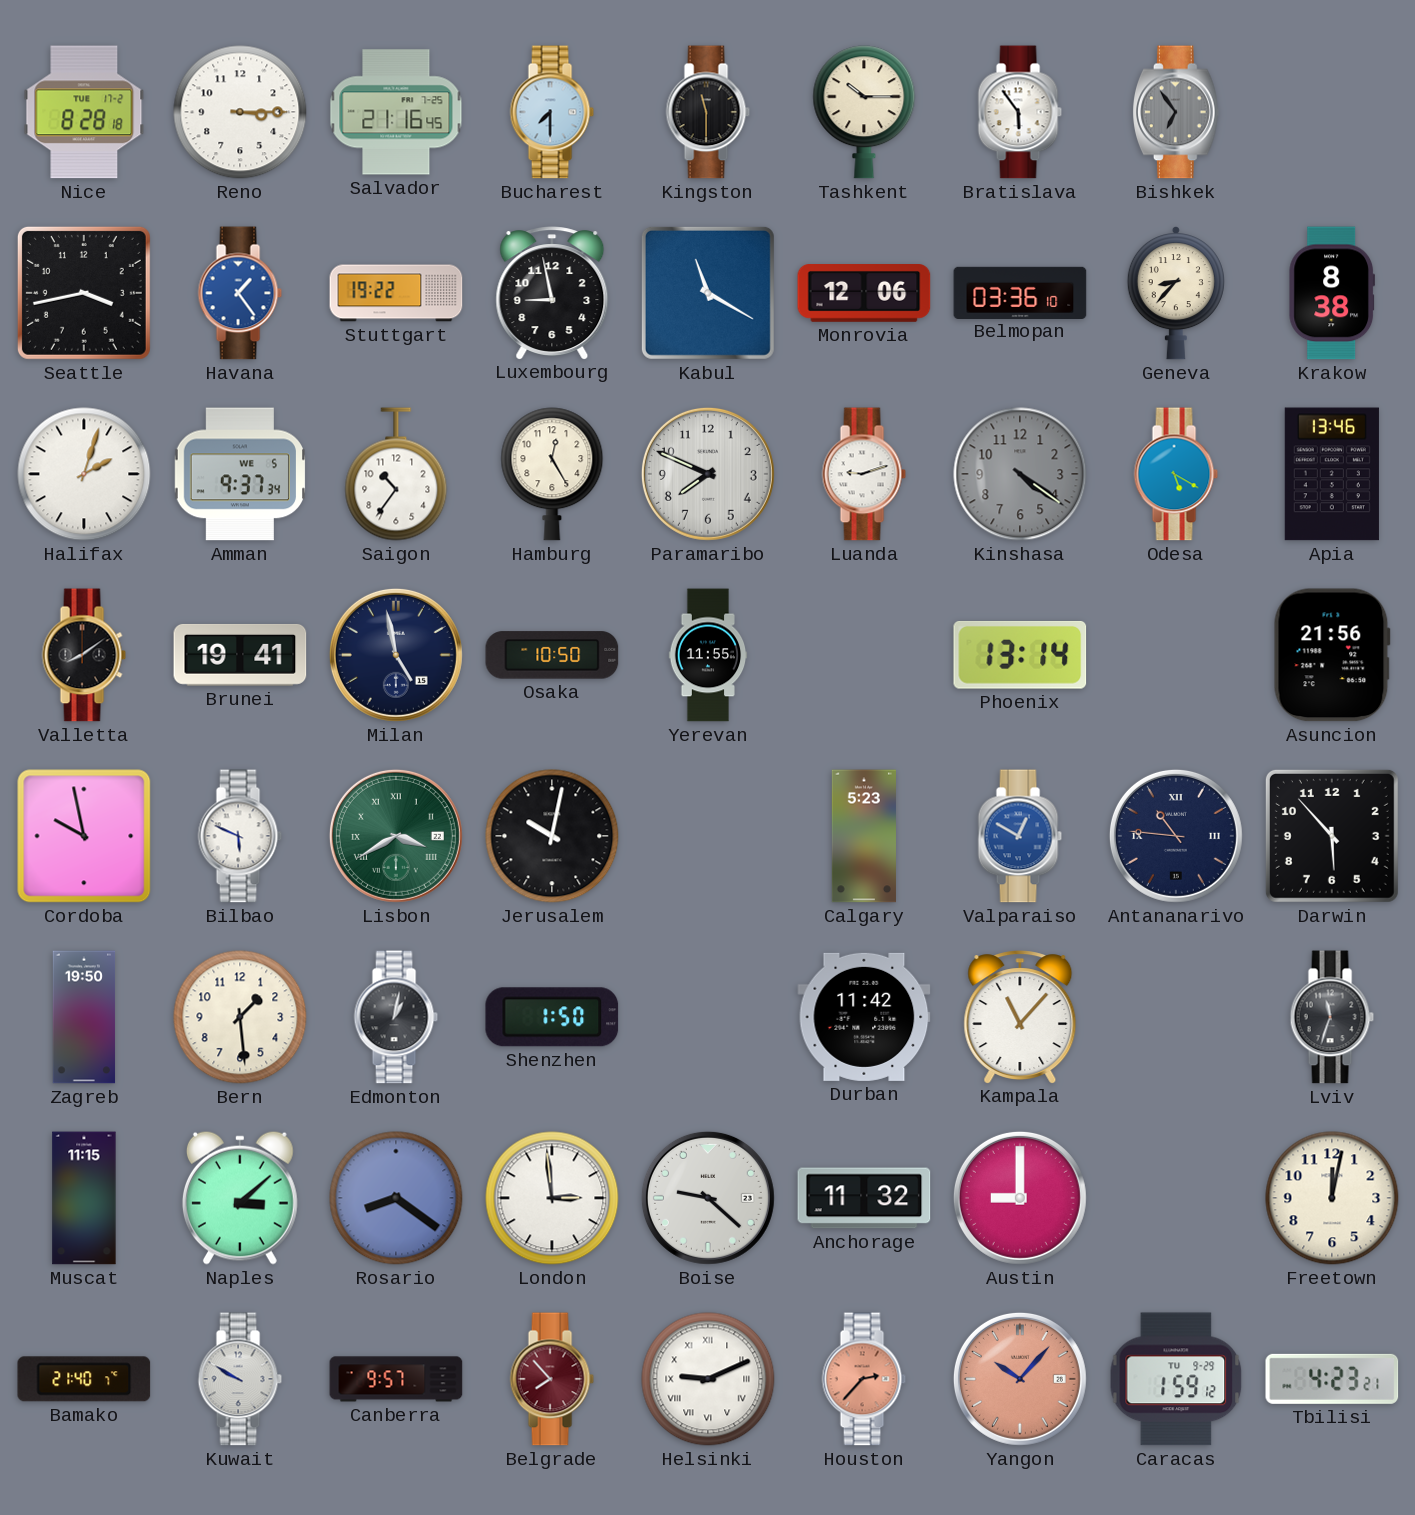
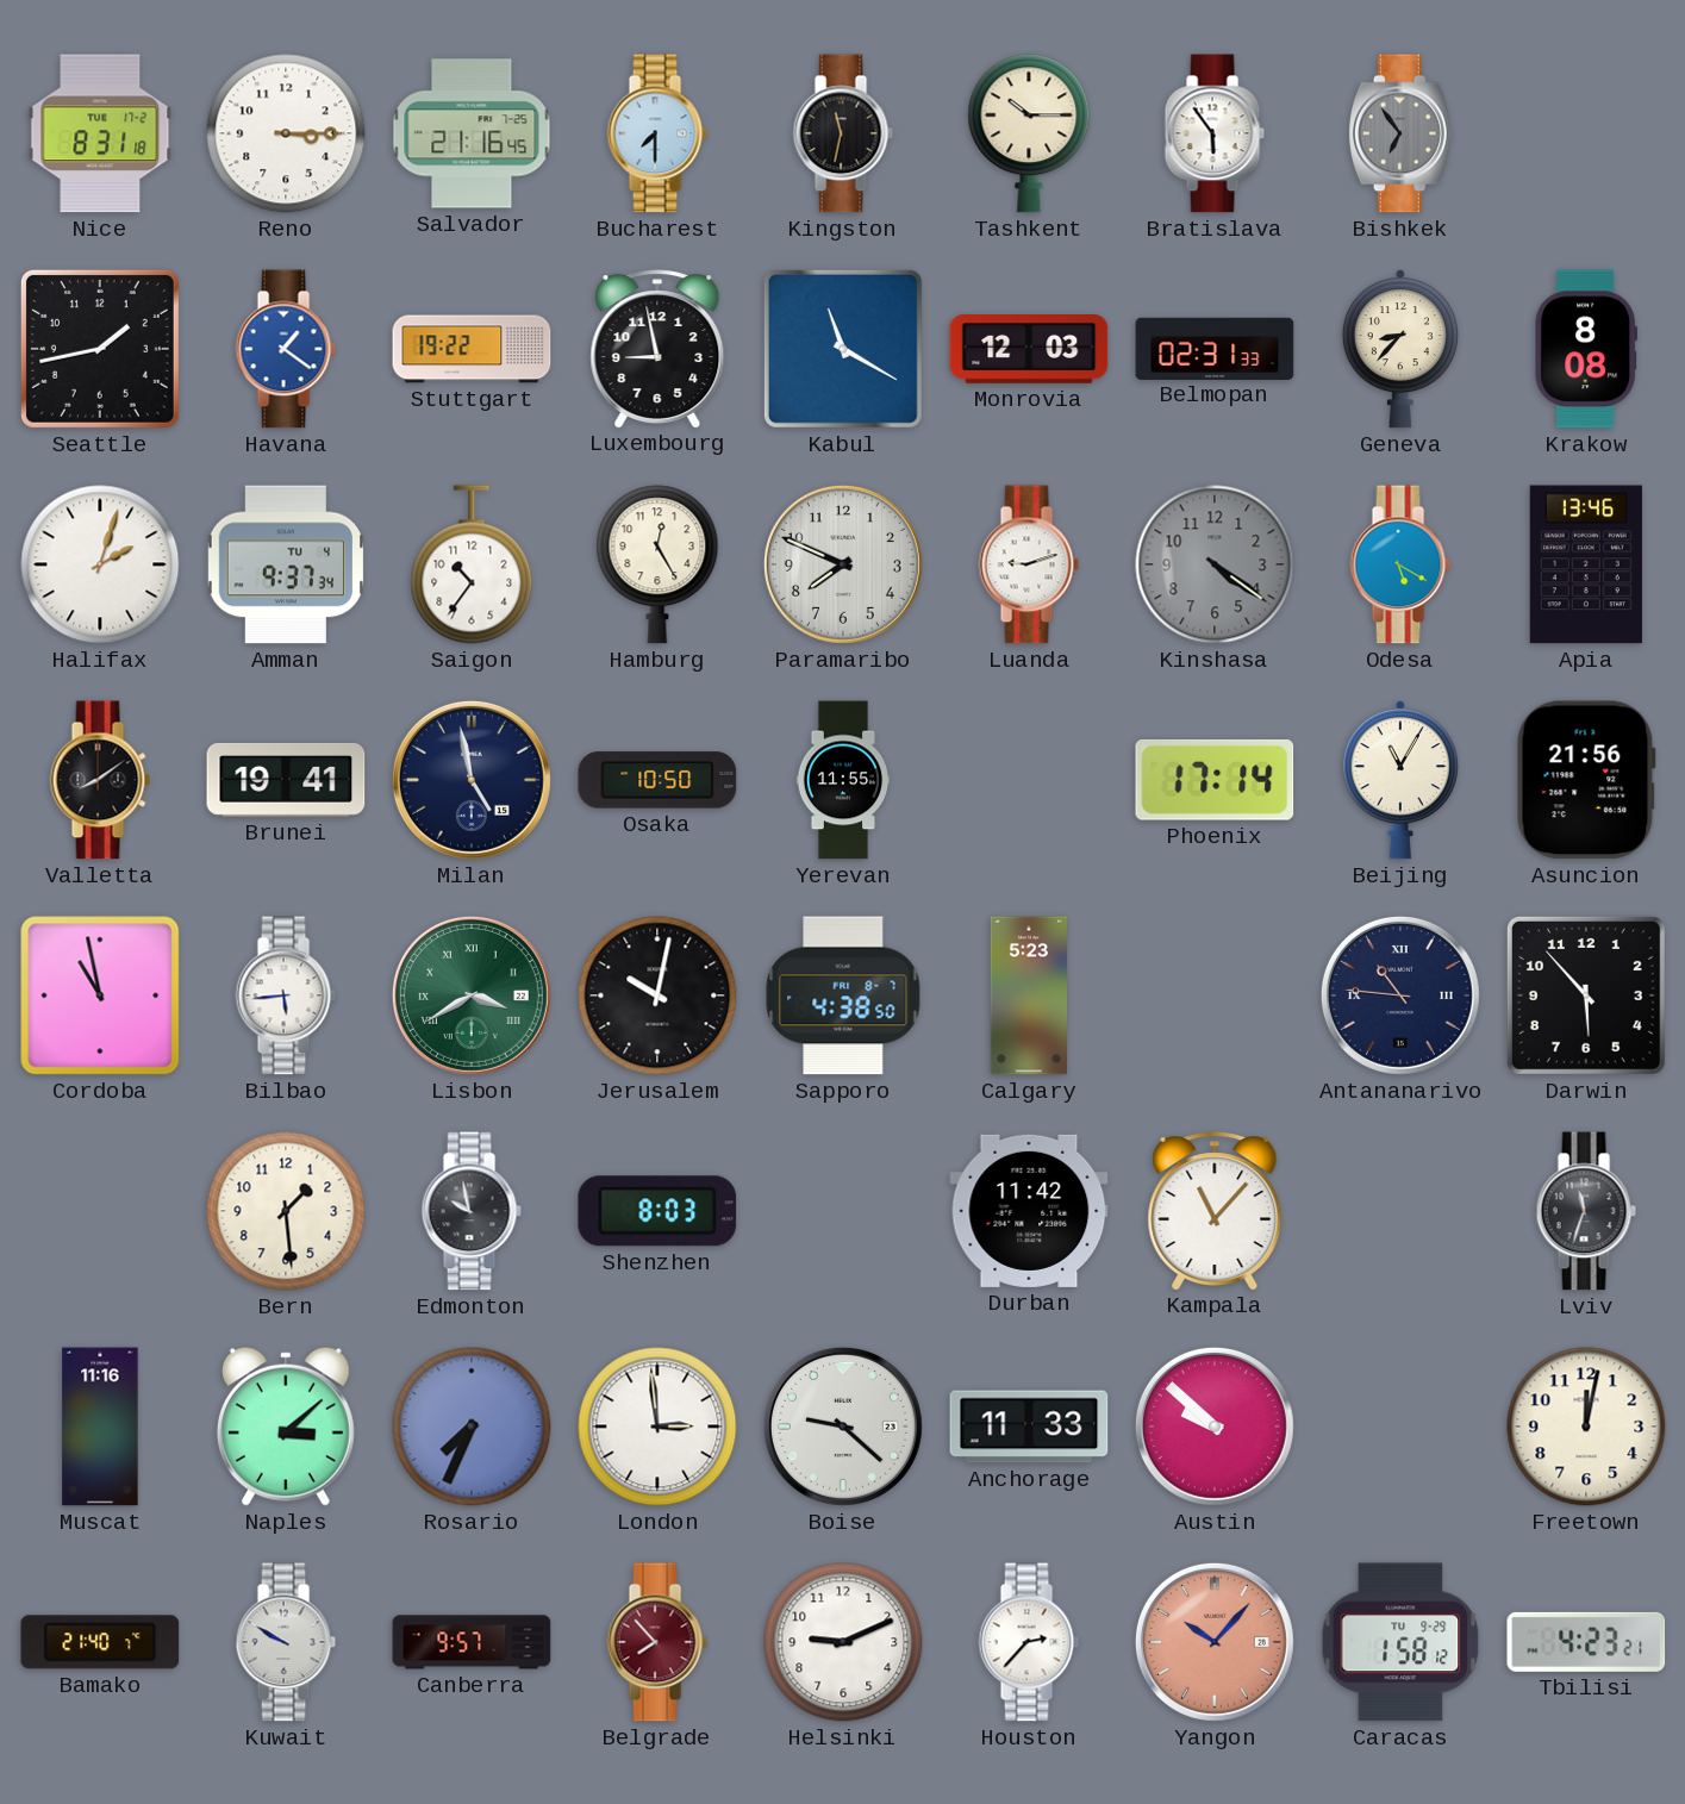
Nice: 8:28 -> 8:31 (100, 133)
Kingston: 11:30 -> 11:32 (843, 133)
Seattle: 3:43 -> 1:43 (100, 349)
Havana: 1:24 -> 1:21 (286, 349)
Monrovia: 12:06 -> 12:03 (1029, 350)
Belmopan: 03:36 -> 02:31 (1215, 348)
Krakow: 8:38 -> 8:08 (1585, 349)
Amman date: WE 5 -> TU 4 (285, 564)
Phoenix: 13:14 -> 17:14 (1215, 780)
Beijing: none -> 11:05 (1400, 780)
Cordoba: 9:58 -> 10:58 (100, 995)
Bilbao: 5:49 -> 5:44 (286, 995)
Sapporo: none -> 4:38 (843, 995)
Valparaiso: 12:50 -> none (1020, 836)
Zagreb: 19:50 -> none (84, 1017)
Edmonton: 1:02 -> 9:58 (472, 1211)
Shenzhen: 1:50 -> 8:03 (657, 1211)
Muscat: 11:15 -> 11:16 (100, 1427)
Rosario: 8:21 -> 7:34 (472, 1427)
Anchorage: 11:32 -> 11:33 (1029, 1427)
Austin: 9:00 -> 9:52 (1215, 1427)
Helsinki numerals: Roman -> Arabic (843, 1642)
Houston dial: salmon -> white (1029, 1642)
Caracas: 1:59 -> 1:58 (1400, 1642)
